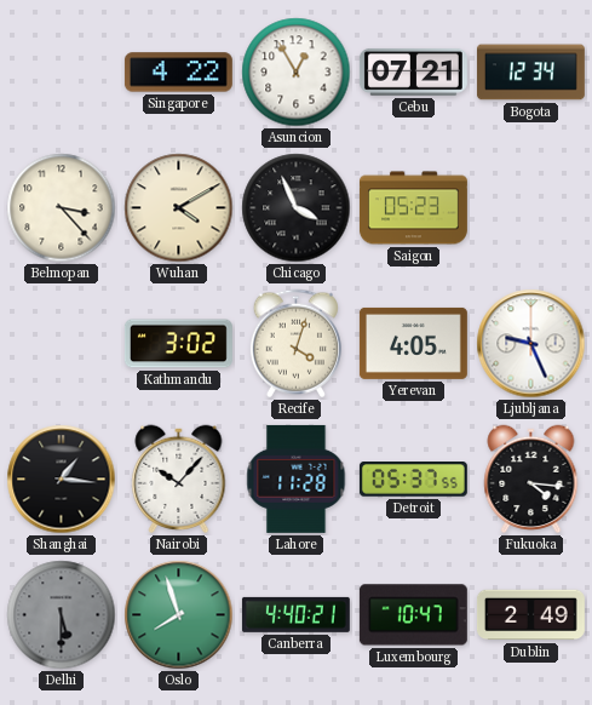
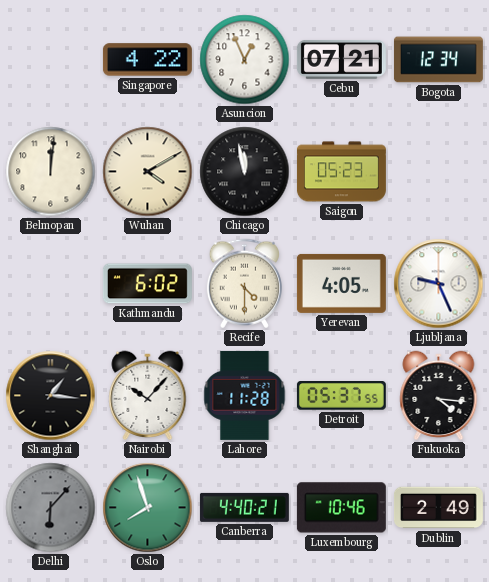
Asuncion: 12:55 -> 12:56 (245, 60)
Belmopan: 3:23 -> 12:01 (51, 172)
Chicago: 3:56 -> 11:58 (245, 172)
Kathmandu: 3:02 -> 6:02 (147, 284)
Recife: 4:03 -> 4:30 (244, 284)
Delhi: 5:30 -> 6:07 (51, 508)
Luxembourg: 10:47 -> 10:46 (341, 508)
